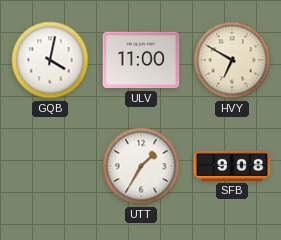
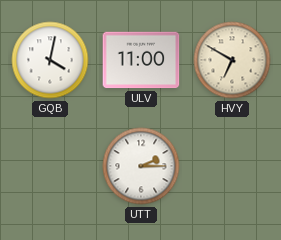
UTT: 1:35 -> 2:15 (141, 166)
SFB: 9:08 -> none (232, 166)
